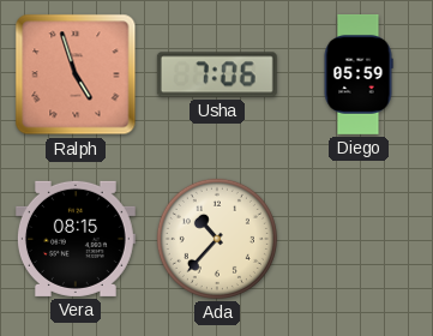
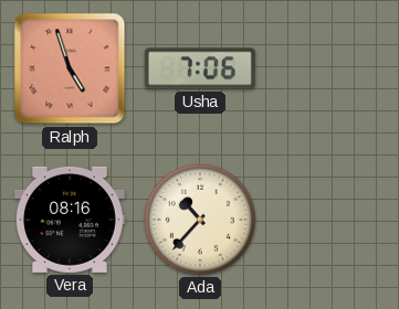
Diego: 05:59 -> none (359, 76)
Vera: 08:15 -> 08:16 (70, 220)
